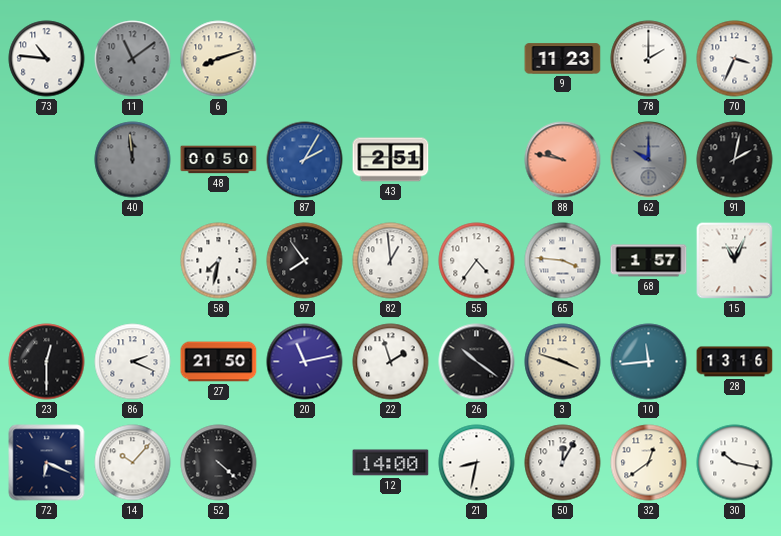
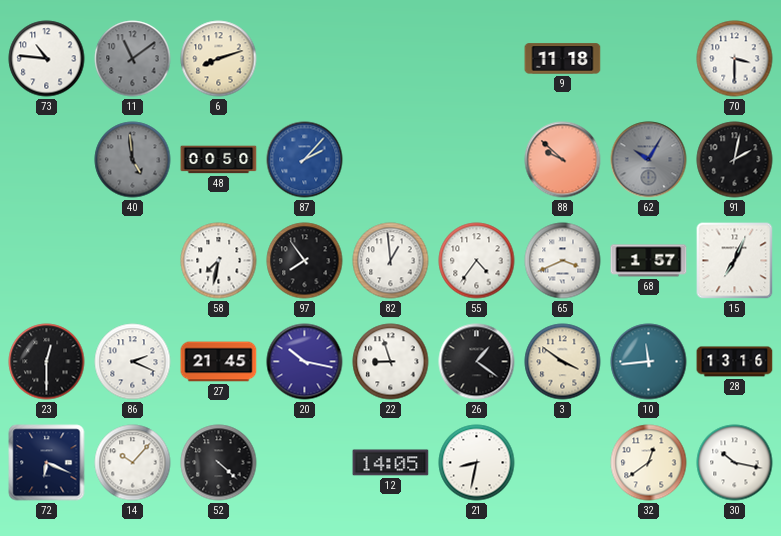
9: 11:23 -> 11:18 (563, 59)
78: 2:00 -> none (649, 59)
70: 3:34 -> 3:30 (735, 59)
40: 11:59 -> 4:59 (133, 160)
87: 2:05 -> 2:07 (305, 160)
43: 2:51 -> none (391, 160)
88: 9:47 -> 9:52 (563, 160)
62: 10:00 -> 10:05 (649, 160)
65: 3:46 -> 3:41 (563, 261)
15: 11:04 -> 7:04 (735, 261)
27: 21:50 -> 21:45 (219, 362)
20: 11:13 -> 10:17 (305, 362)
22: 1:57 -> 8:57 (391, 362)
26: 10:21 -> 1:21 (477, 362)
3: 3:48 -> 3:51 (563, 362)
12: 14:00 -> 14:05 (391, 463)
50: 12:05 -> none (563, 463)
